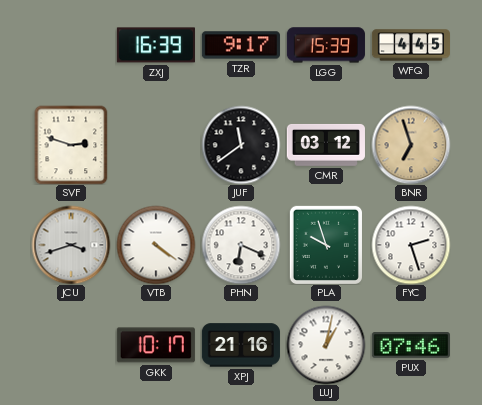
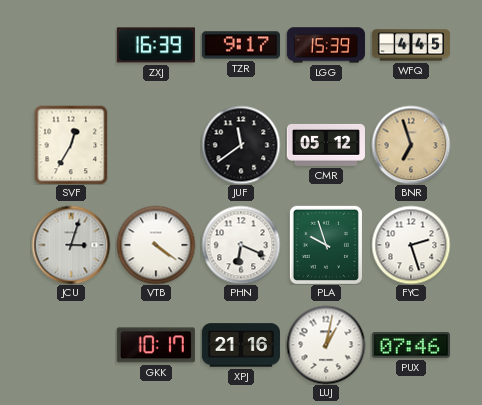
SVF: 2:48 -> 12:35 (71, 145)
CMR: 03:12 -> 05:12 (326, 145)
JCU: 3:42 -> 3:03 (71, 245)
